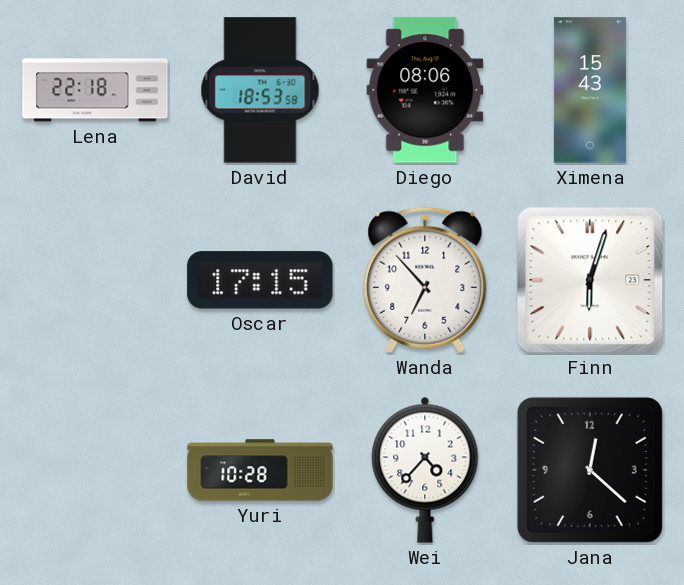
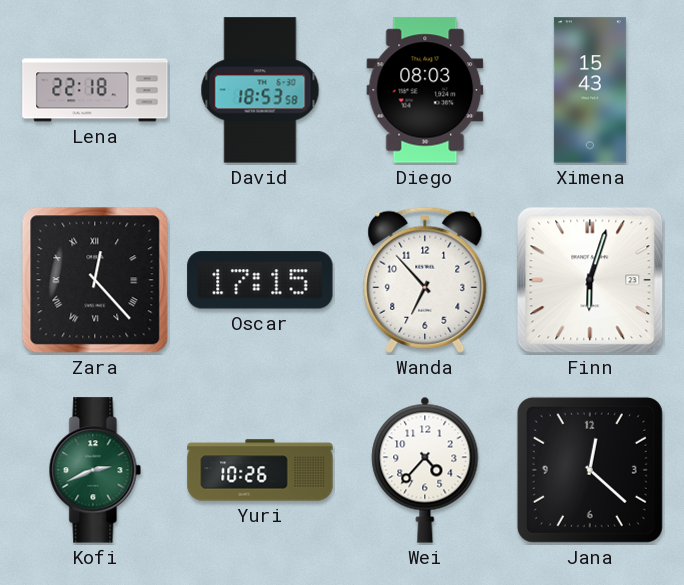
Diego: 08:06 -> 08:03 (425, 90)
Zara: none -> 12:23 (95, 280)
Kofi: none -> 2:41 (95, 470)
Yuri: 10:28 -> 10:26 (260, 470)
